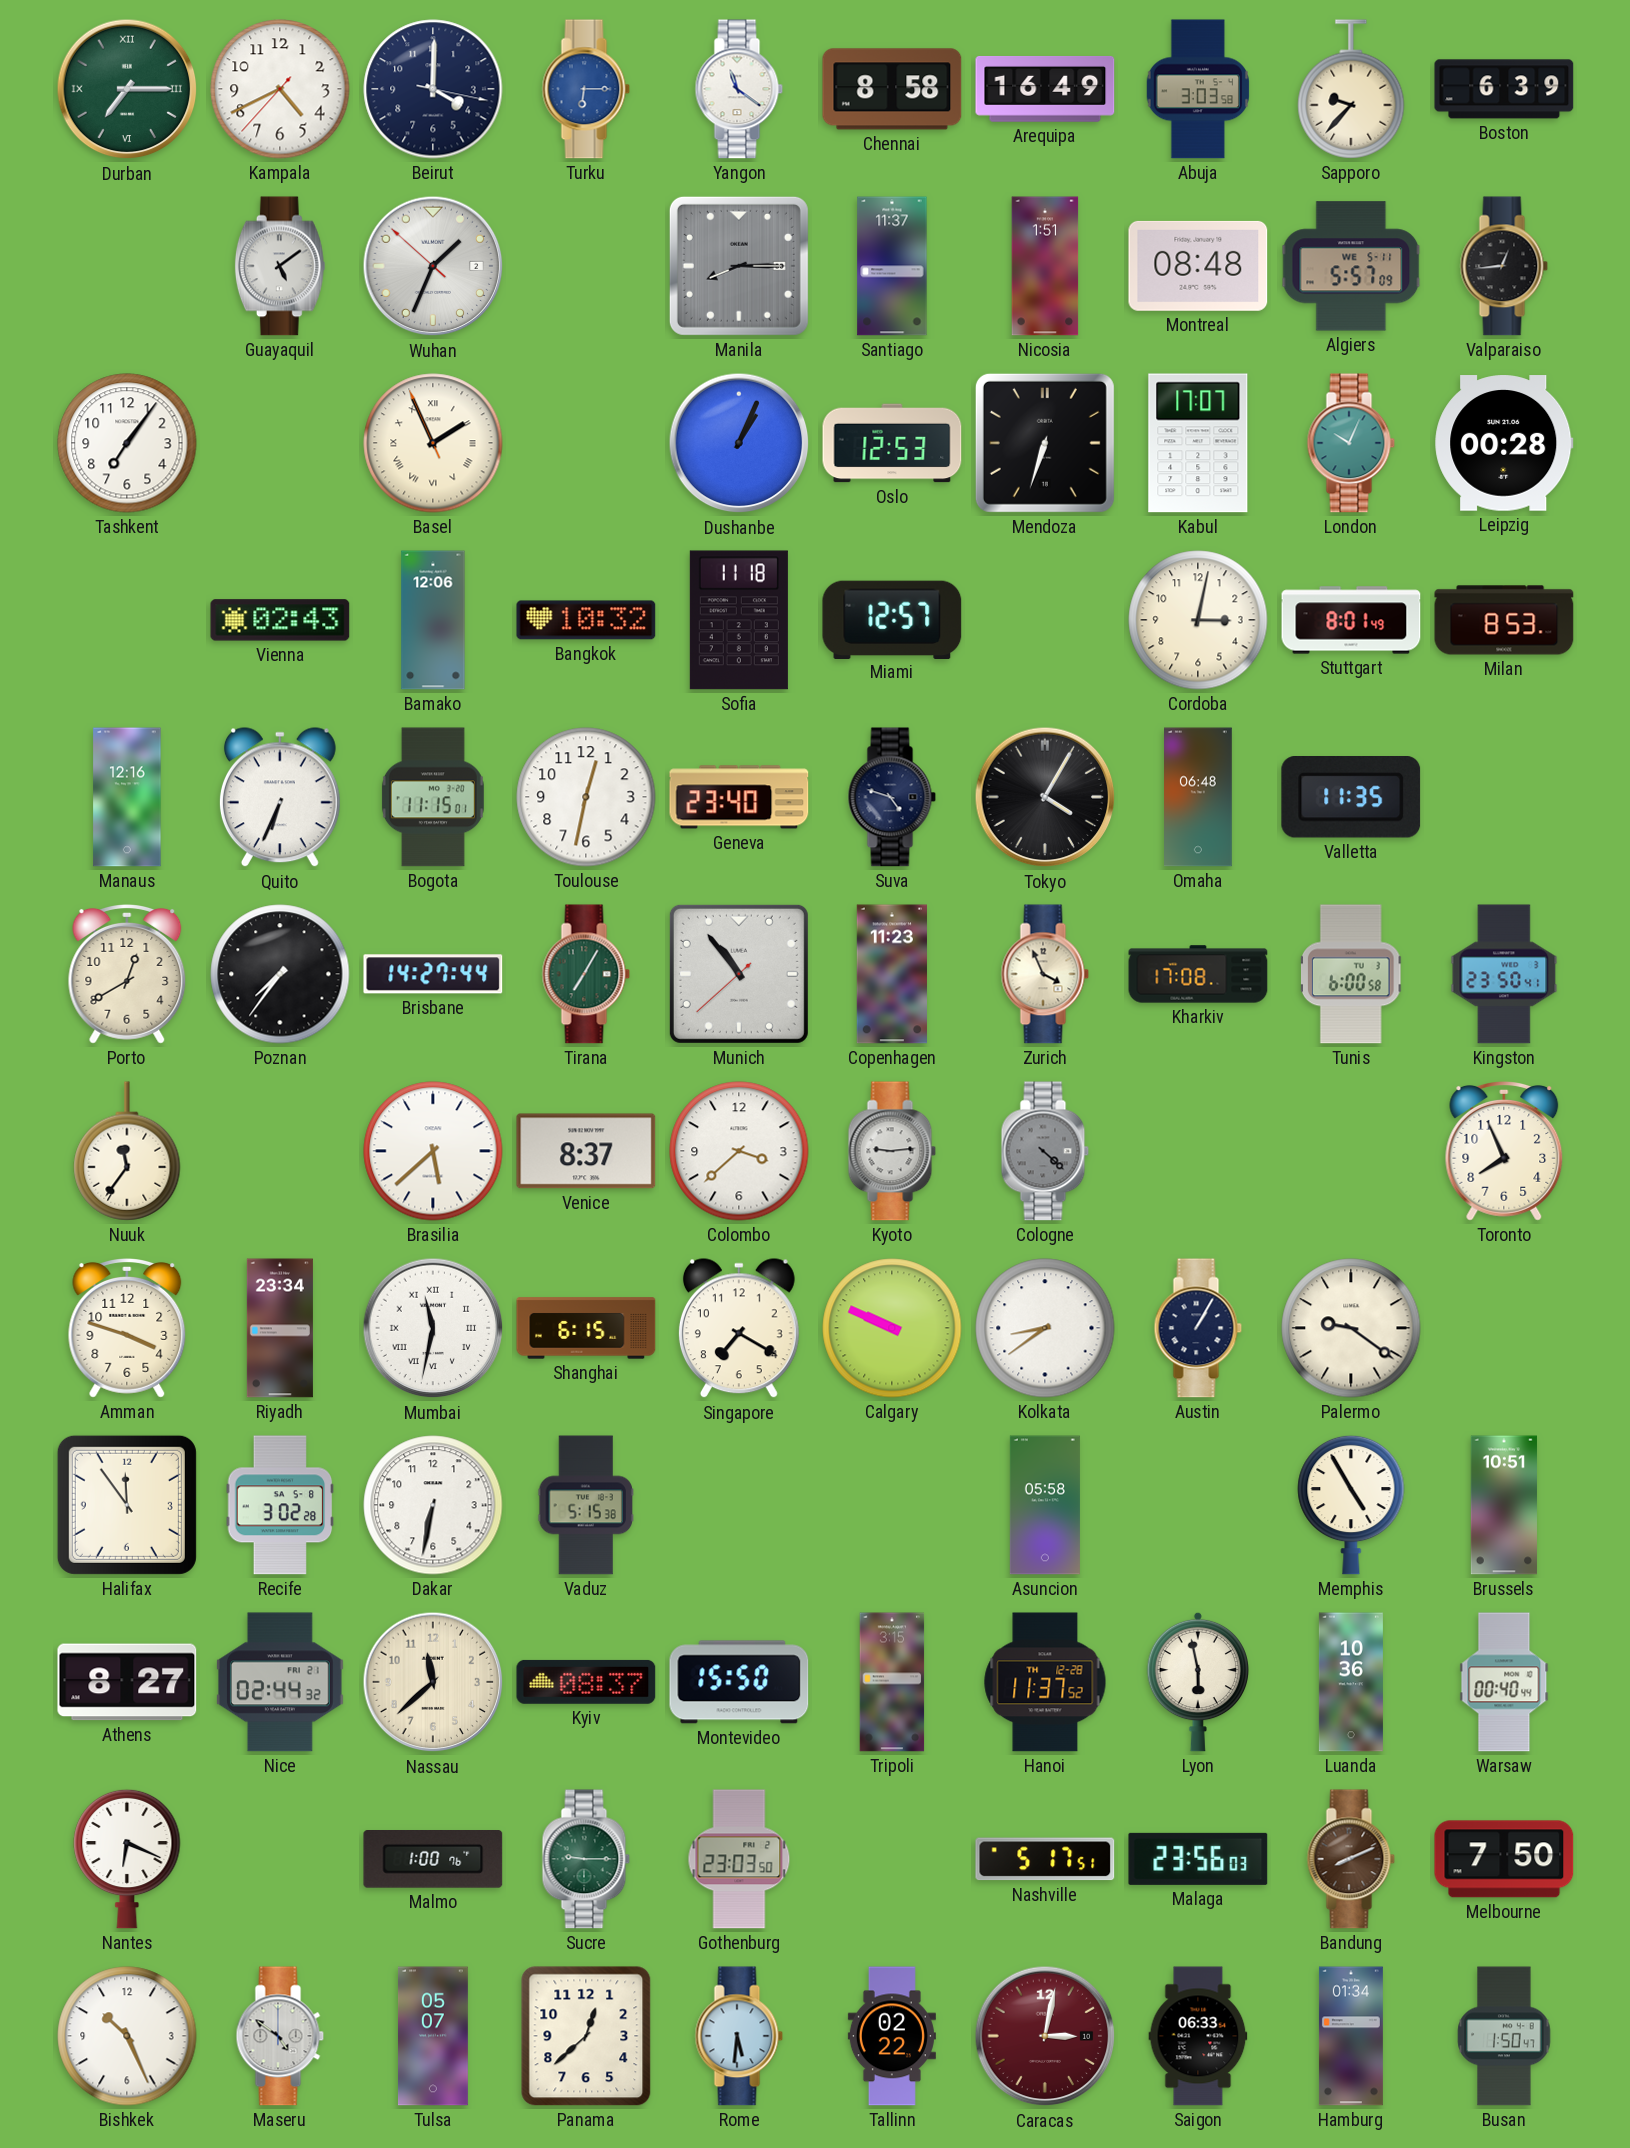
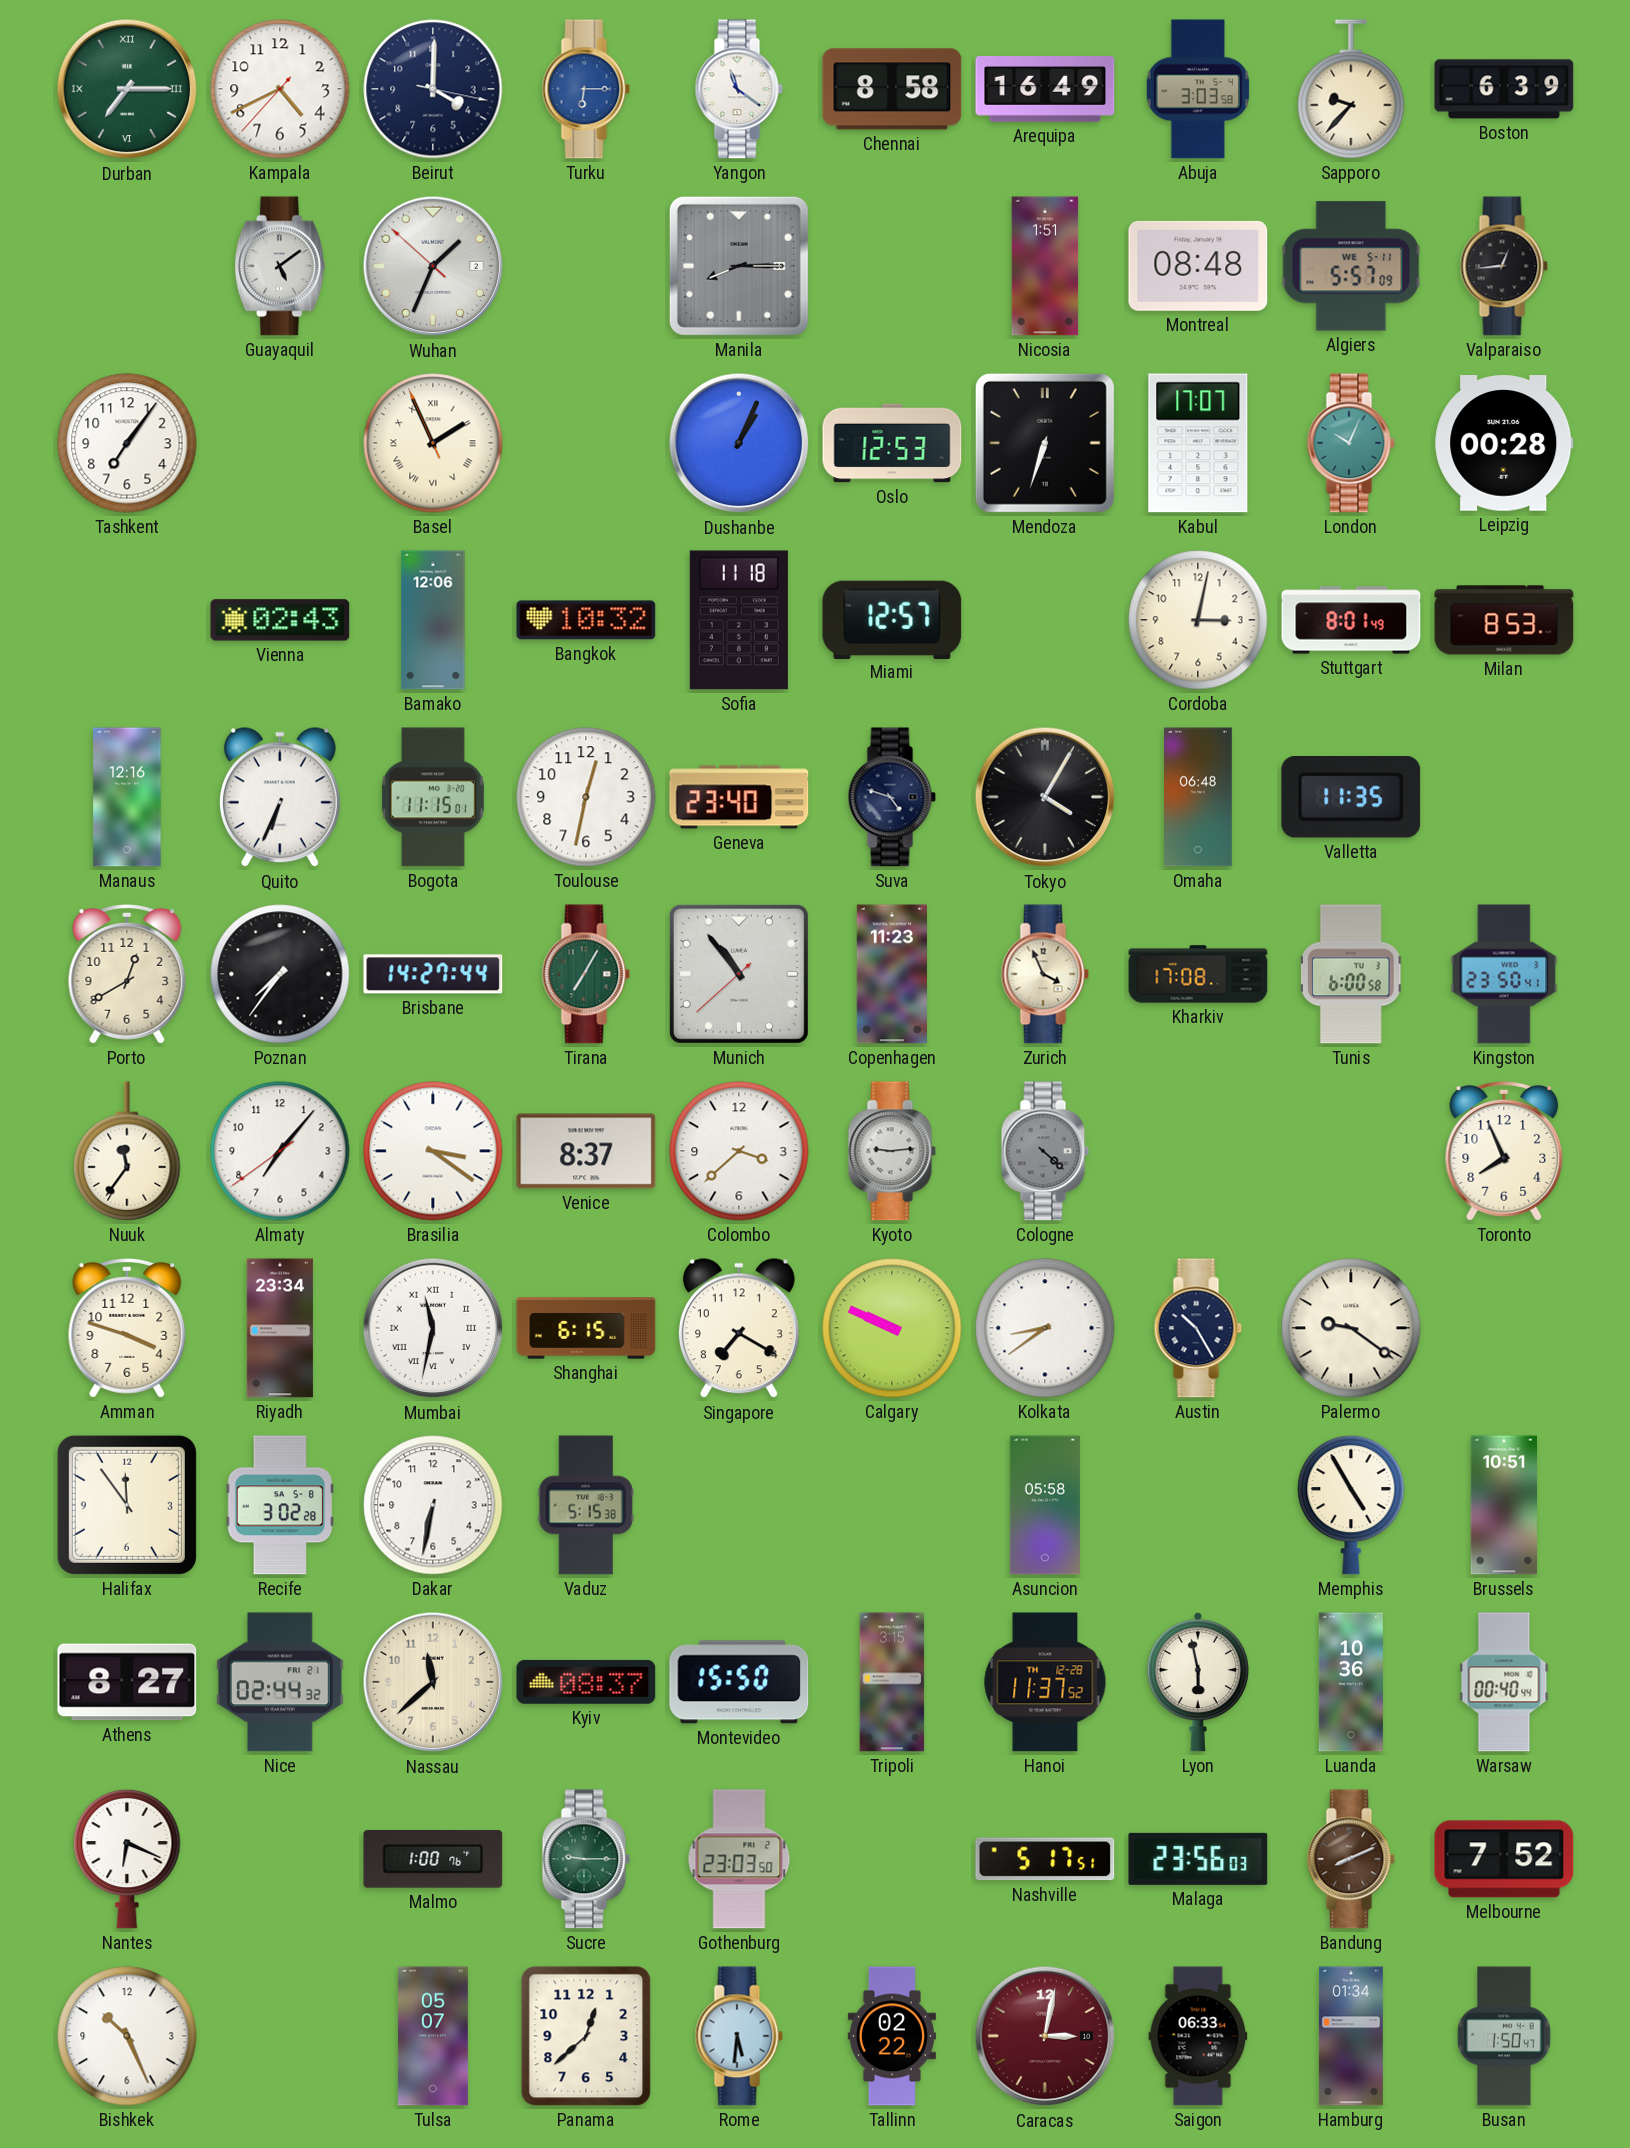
Santiago: 11:37 -> none (892, 266)
Almaty: none -> 7:06 (280, 1151)
Brasilia: 5:38 -> 3:21 (433, 1151)
Austin: 1:05 -> 10:25 (1198, 1328)
Melbourne: 7:50 -> 7:52 (1504, 1859)
Maseru: 4:51 -> none (280, 2036)
